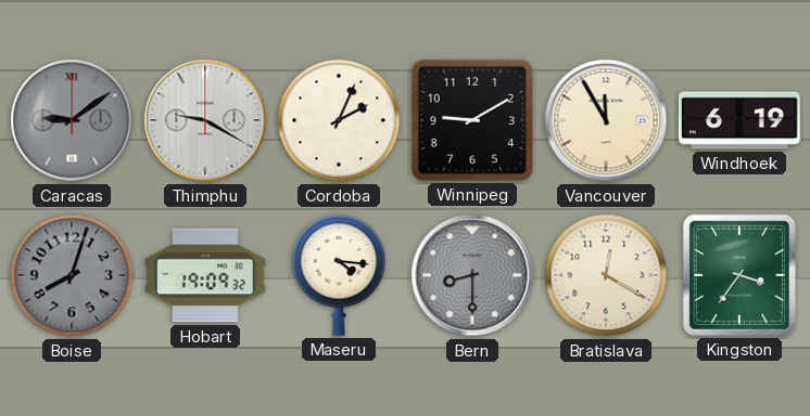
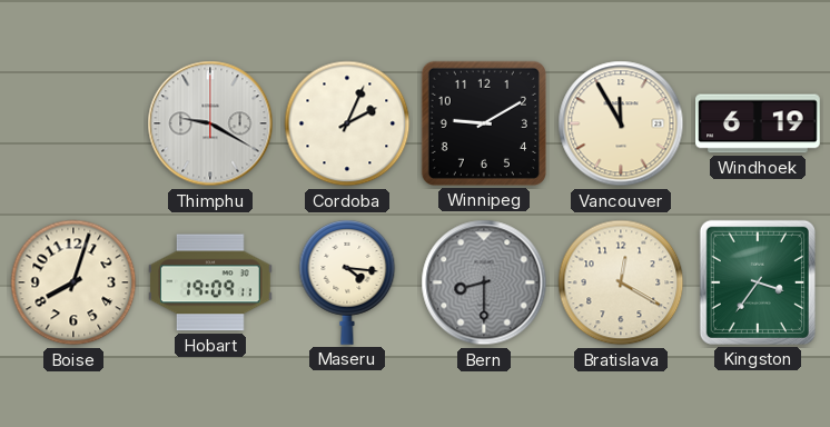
Caracas: 9:09 -> none (72, 120)
Boise dial: grey -> cream (73, 282)
Hobart: 19:09:32 -> 19:09:11 (211, 282)
